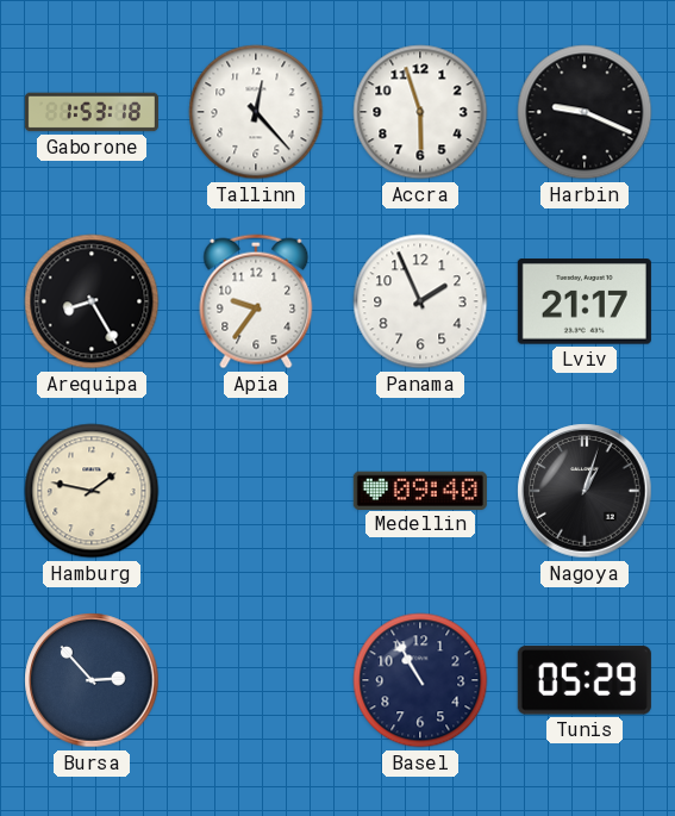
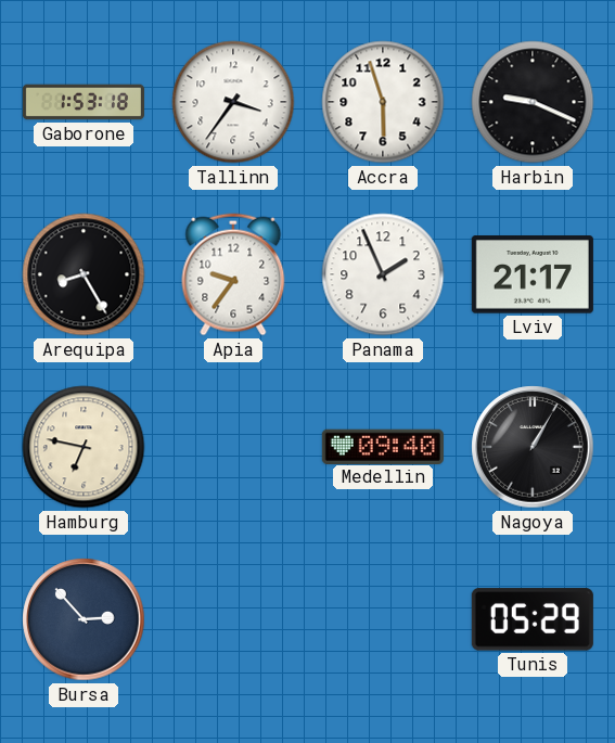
Tallinn: 12:23 -> 3:36 (233, 102)
Hamburg: 1:47 -> 6:47 (84, 447)
Nagoya: 1:03 -> 1:05 (533, 447)
Basel: 10:55 -> none (420, 680)
